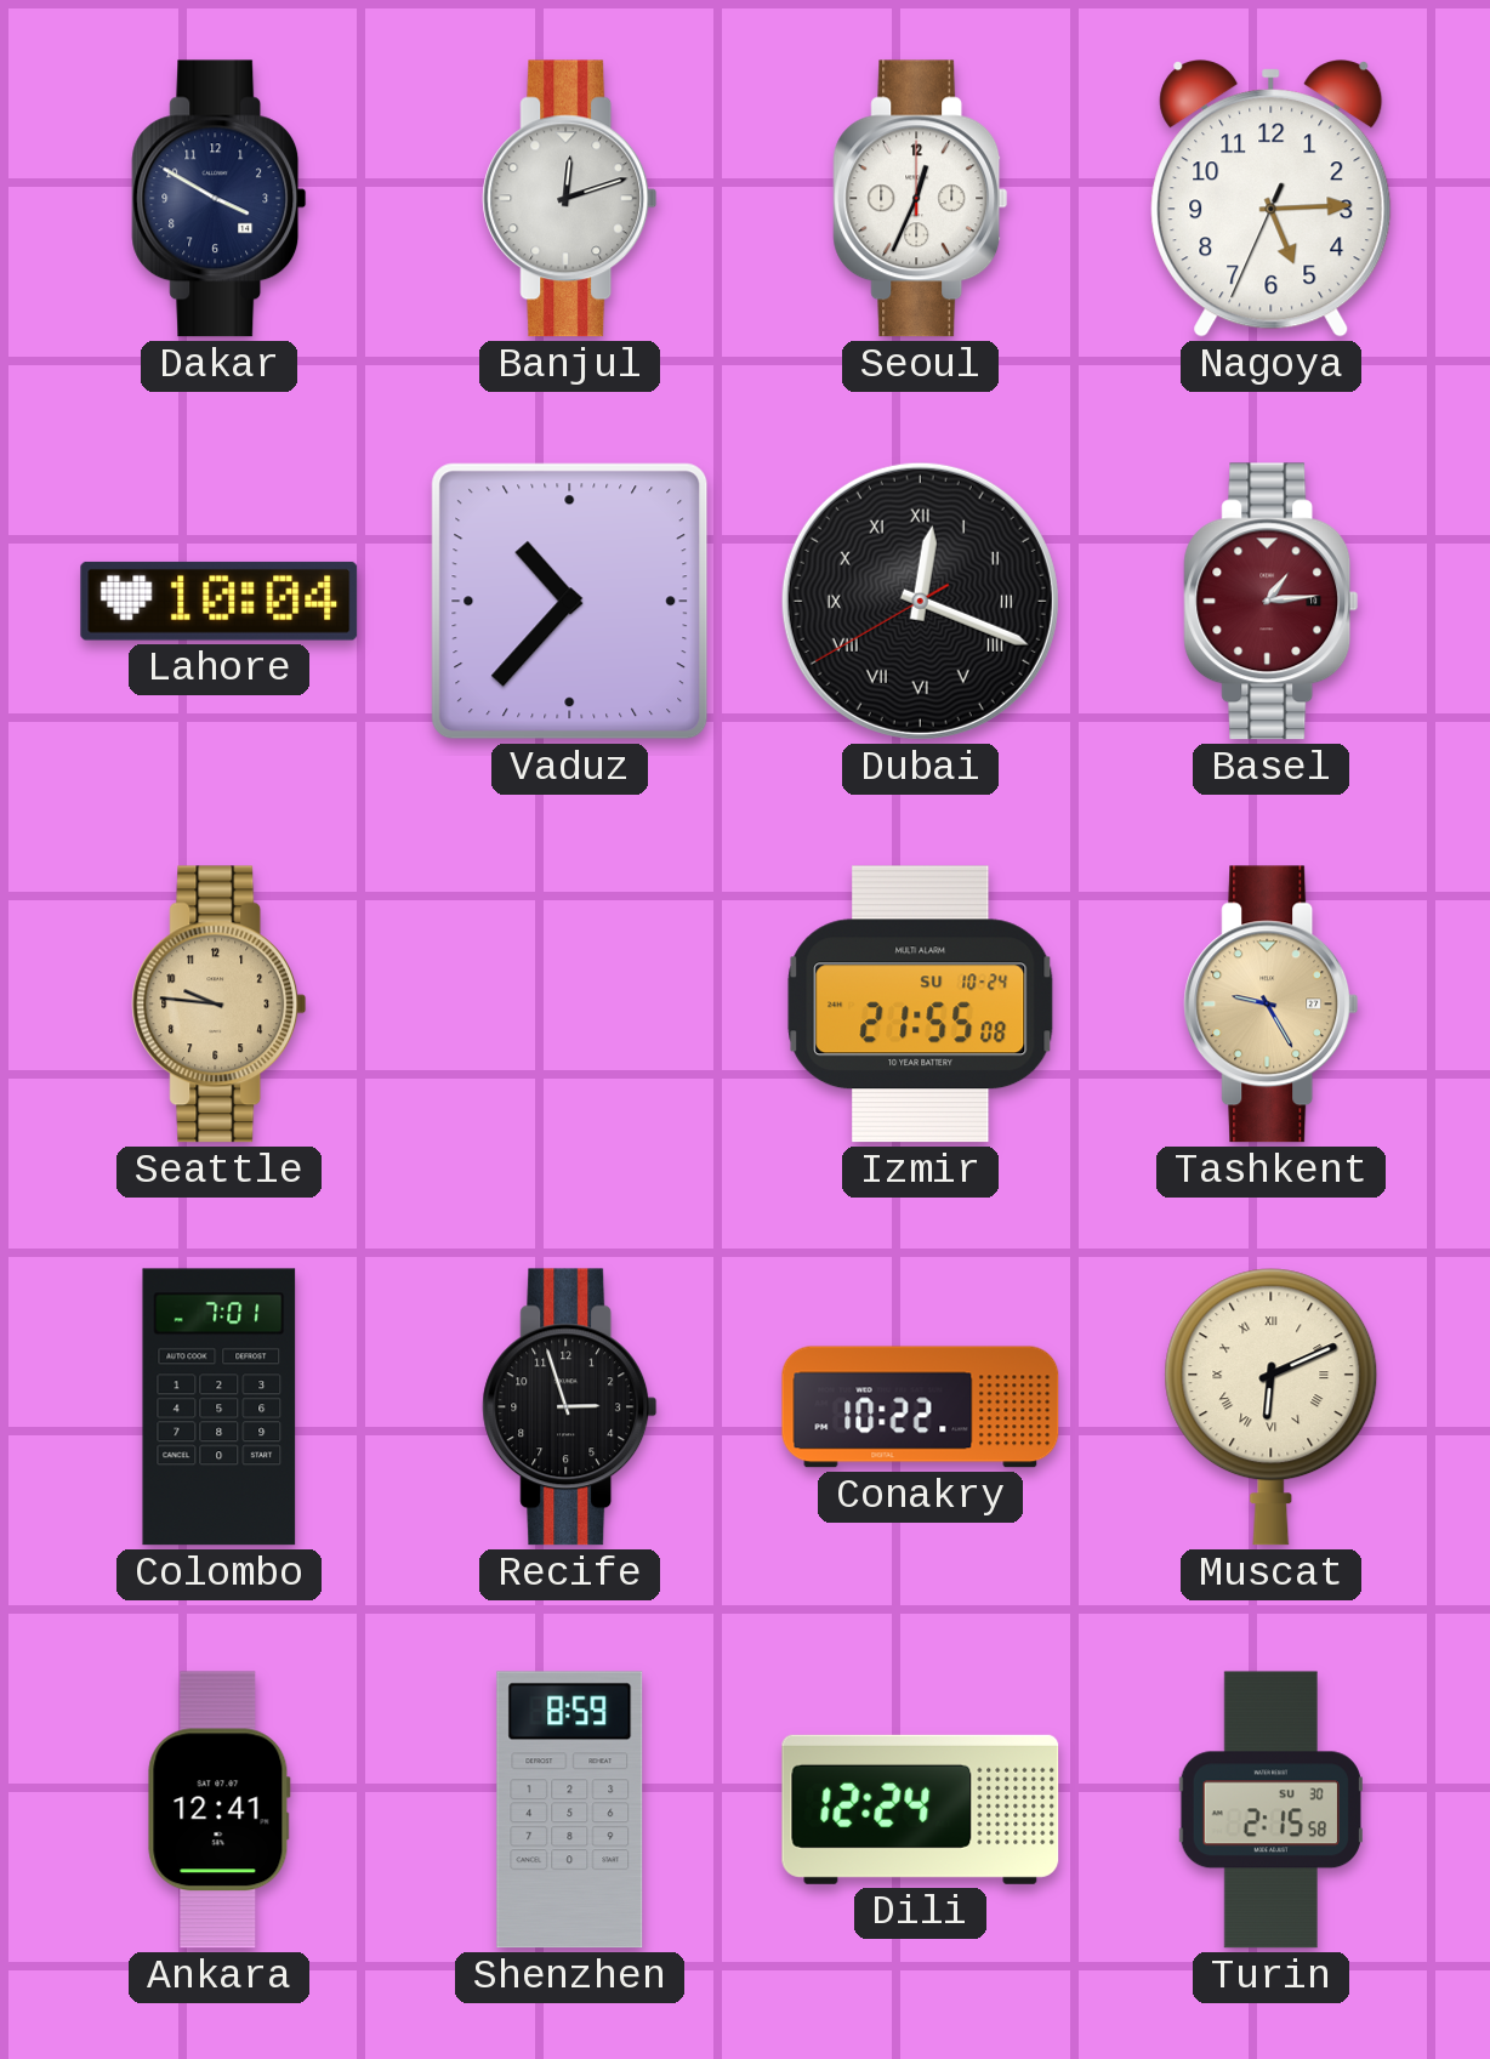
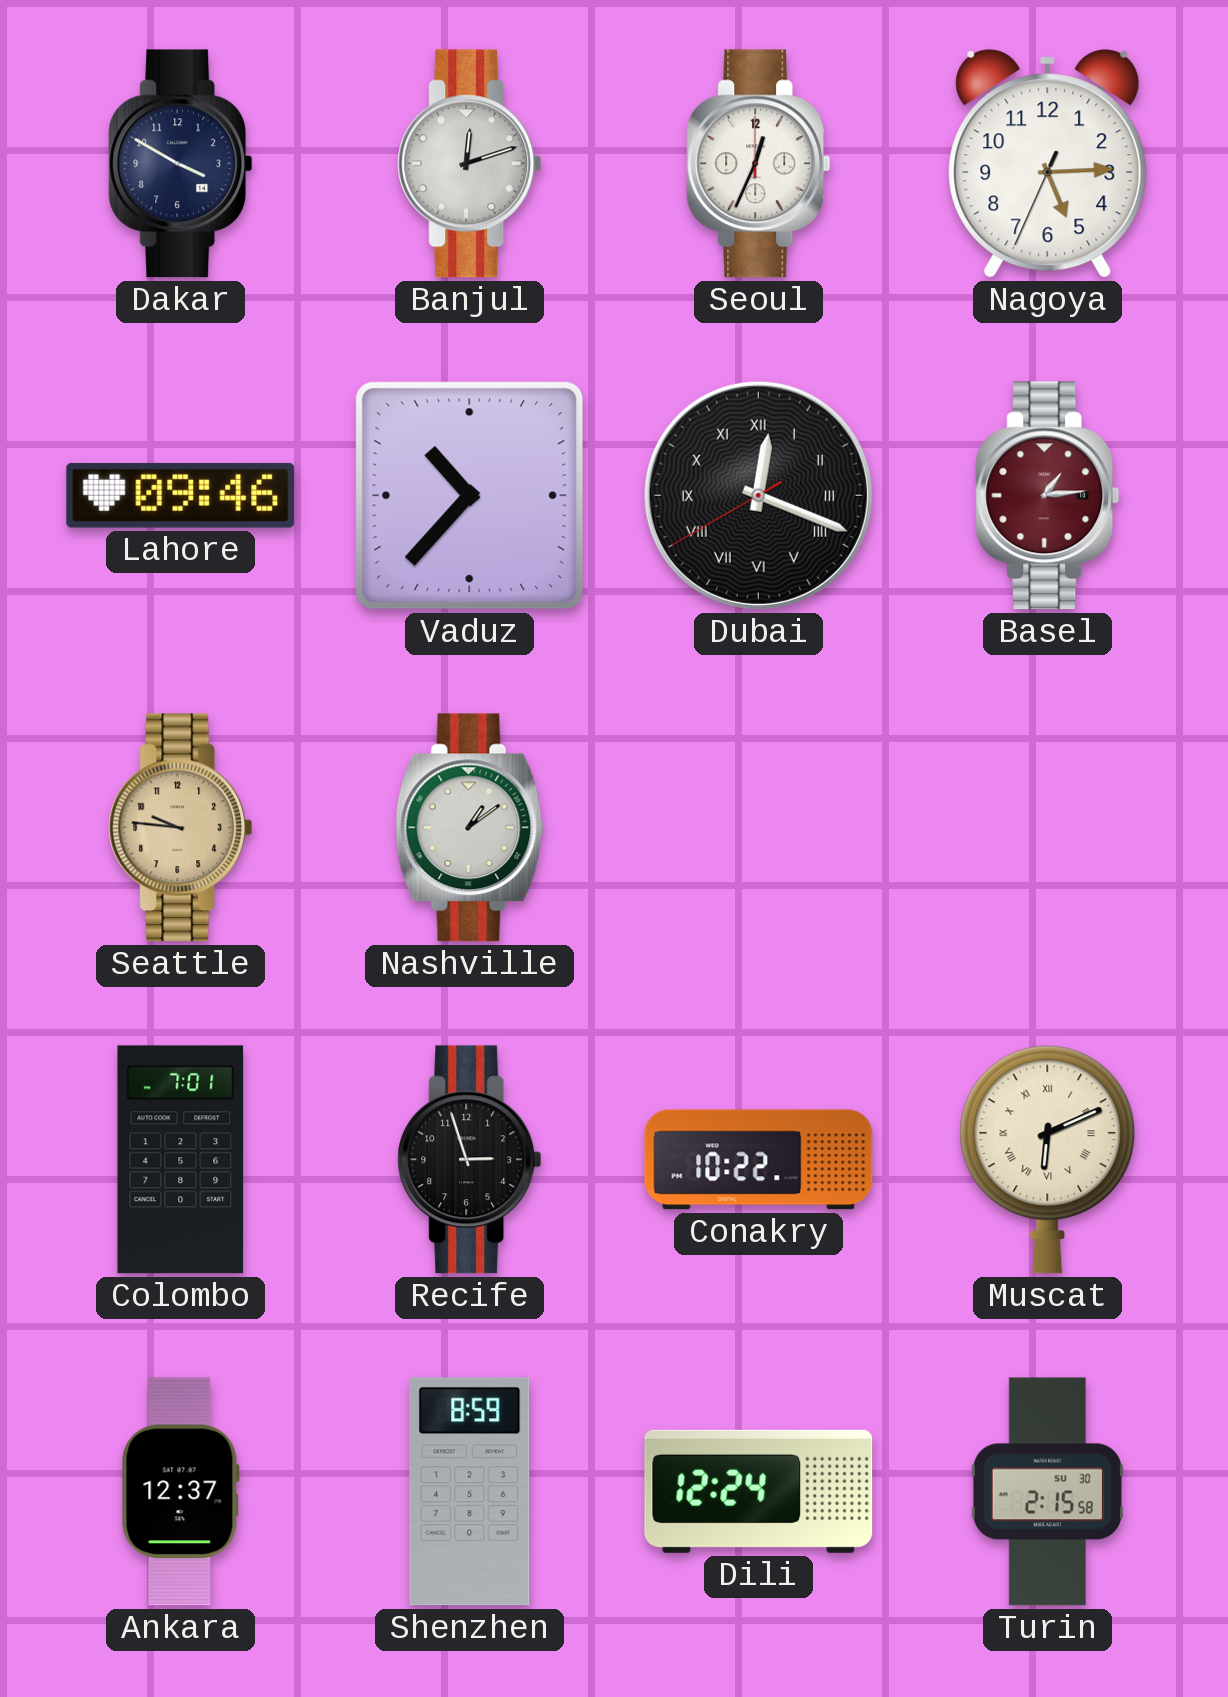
Lahore: 10:04 -> 09:46 (181, 495)
Nashville: none -> 1:09 (469, 828)
Izmir: 21:55 -> none (921, 1005)
Tashkent: 9:25 -> none (1272, 1005)
Ankara: 12:41 -> 12:37 (180, 1492)
